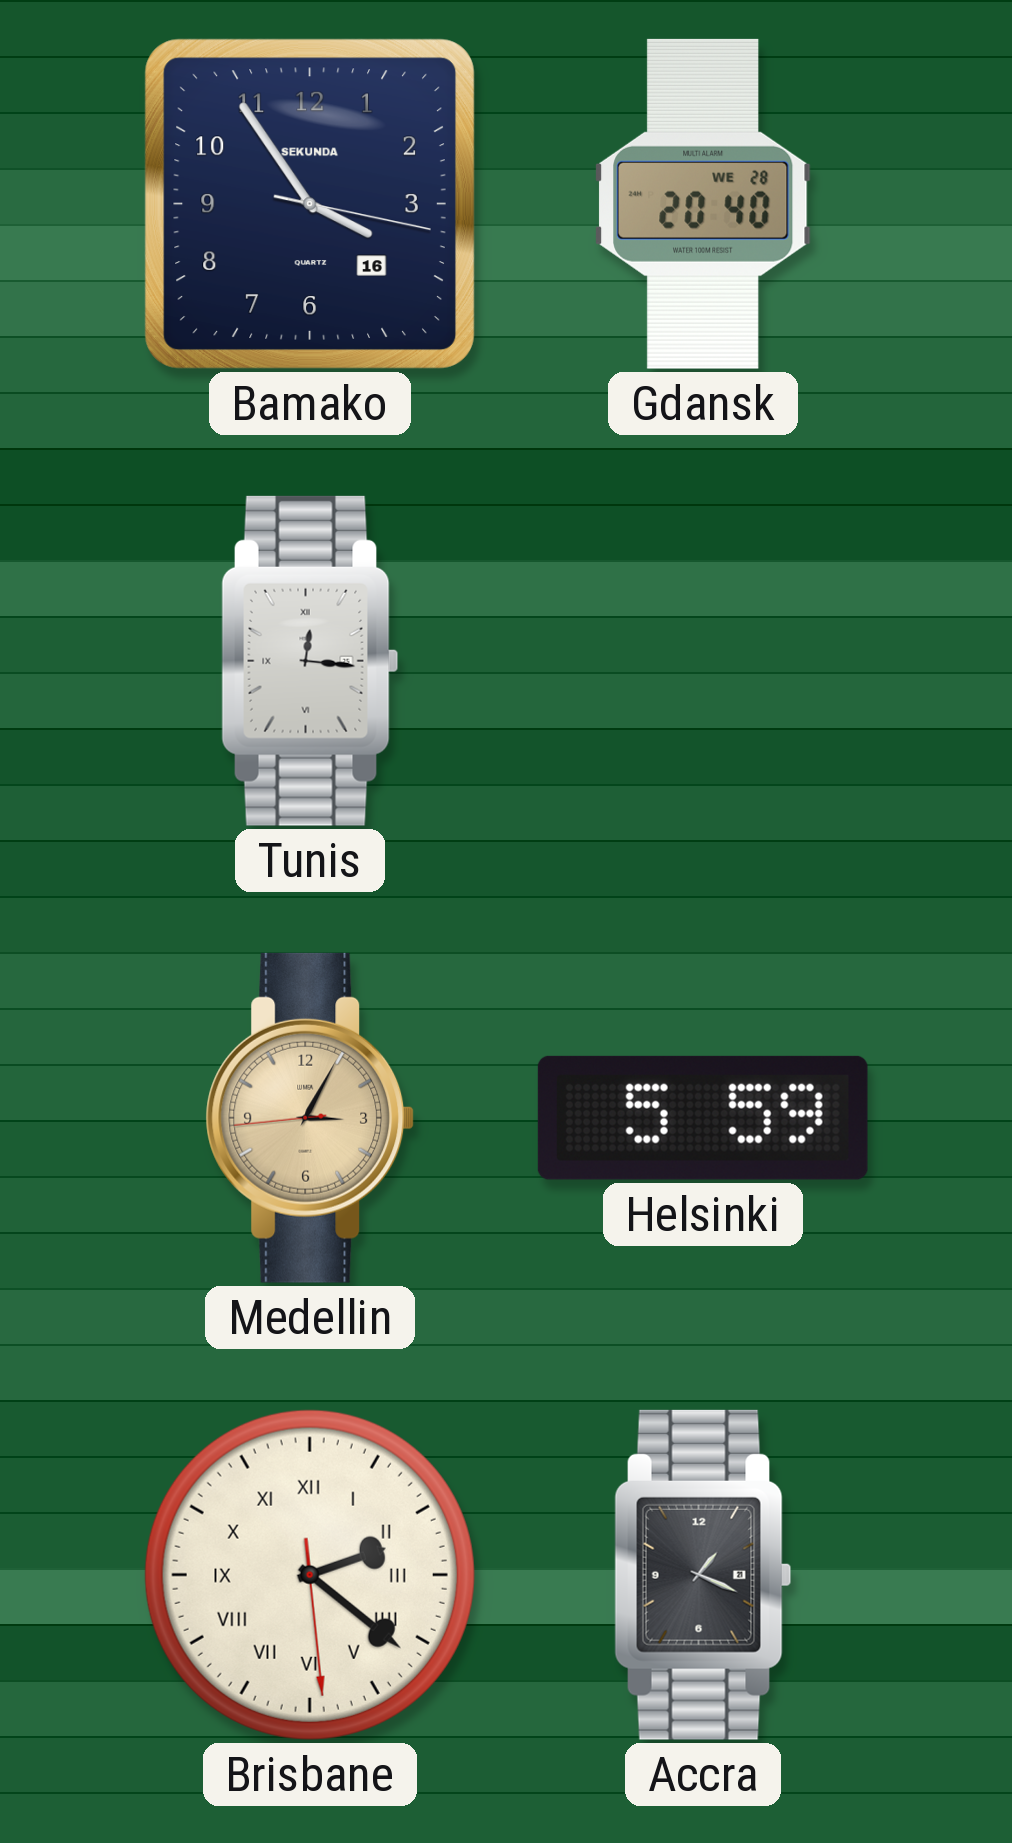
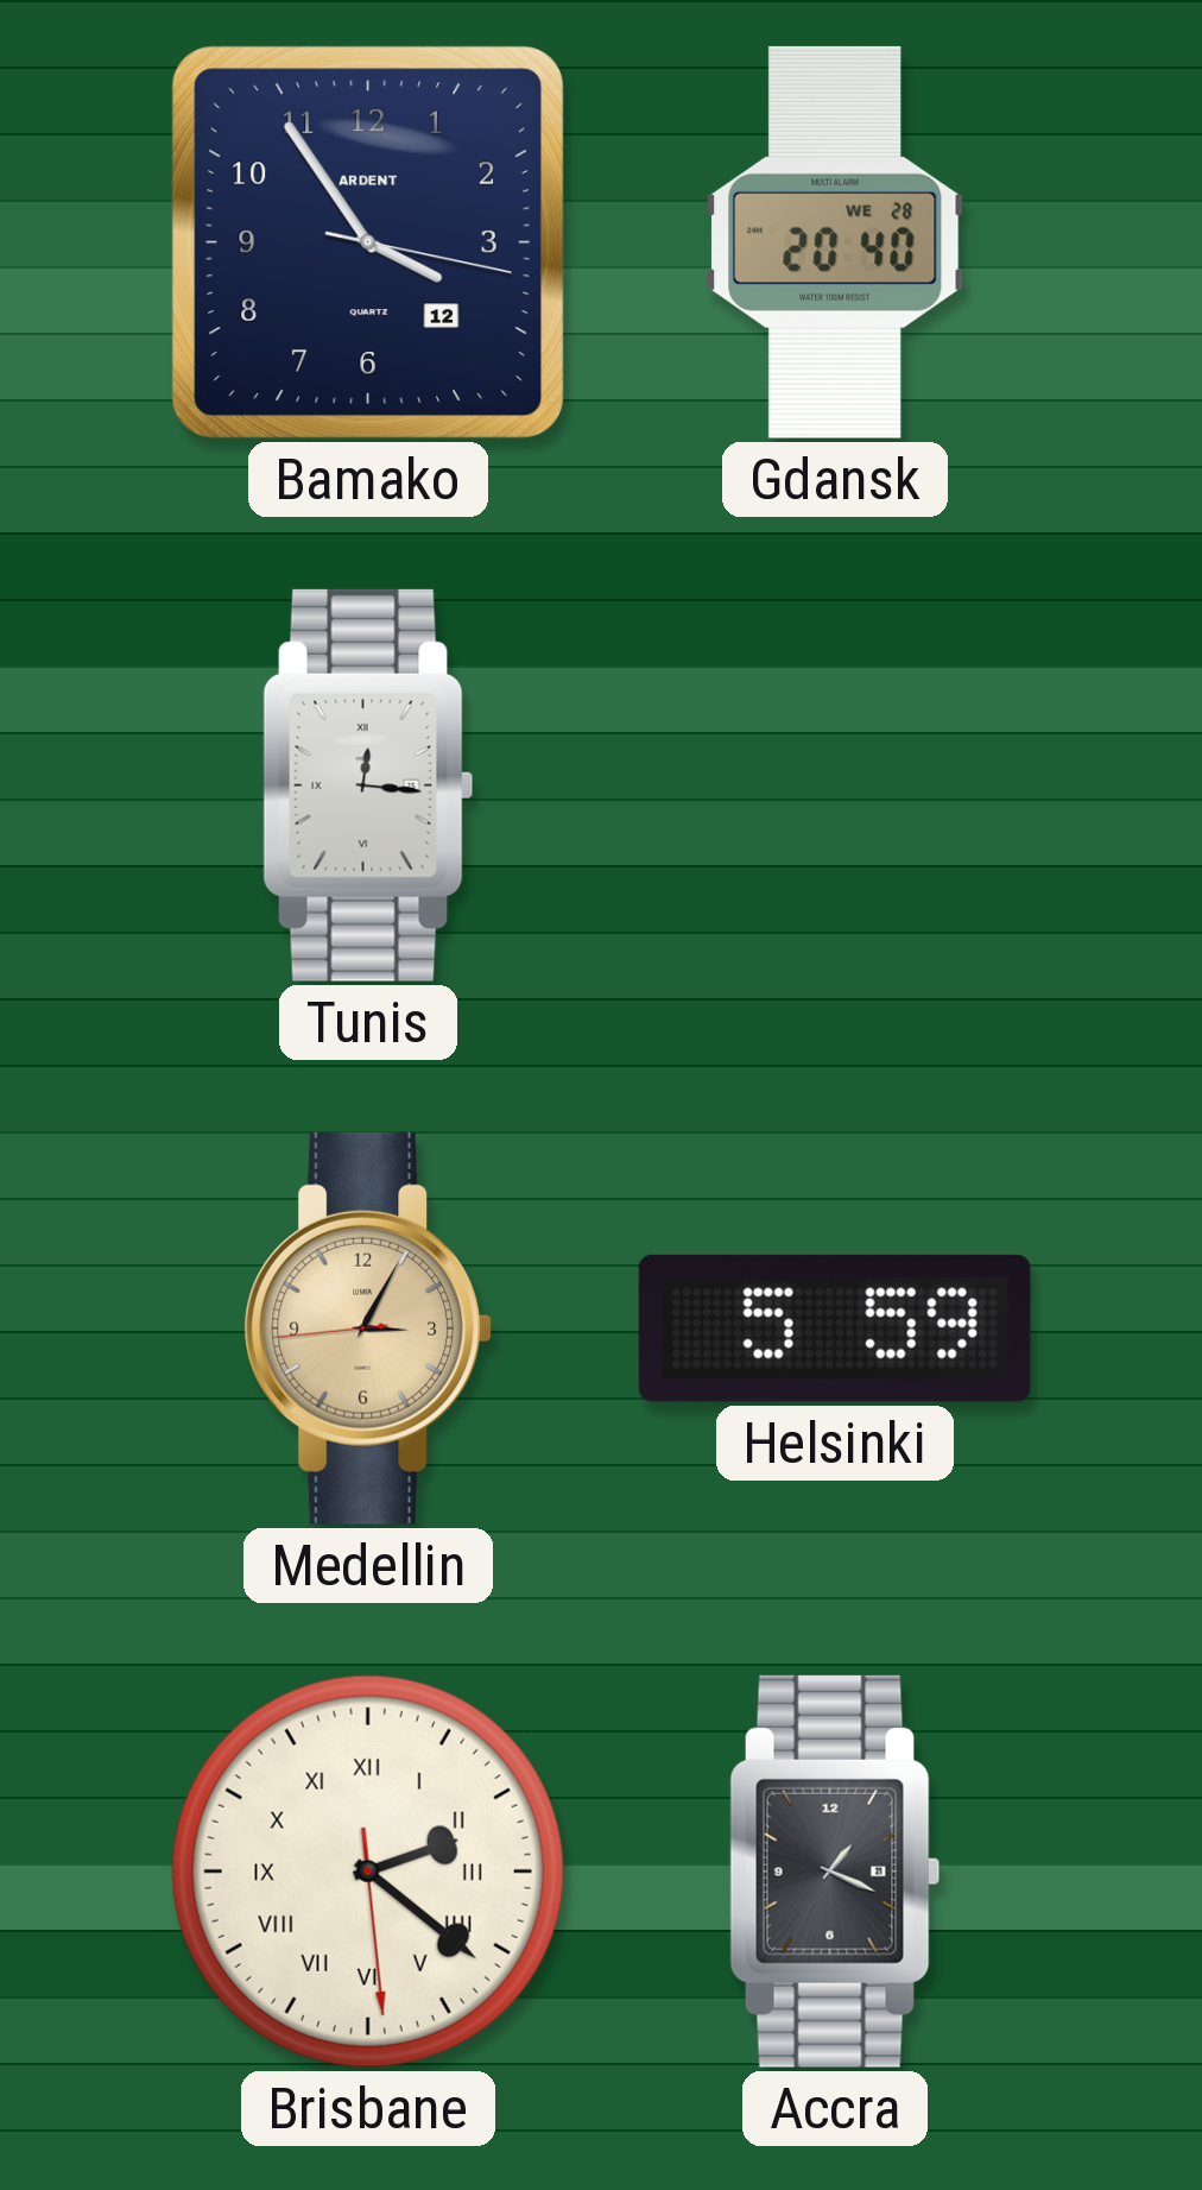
Bamako date: 16 -> 12 (368, 242)
Bamako brand: SEKUNDA -> ARDENT (368, 242)
